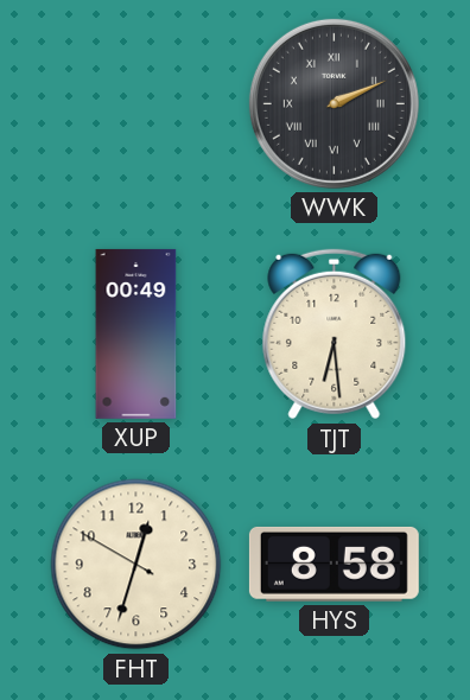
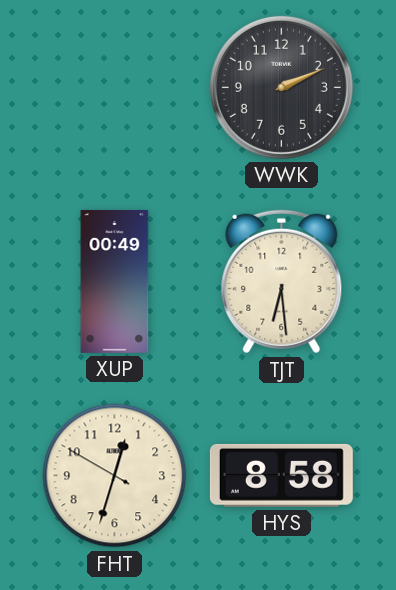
WWK numerals: Roman -> Arabic (281, 87)
